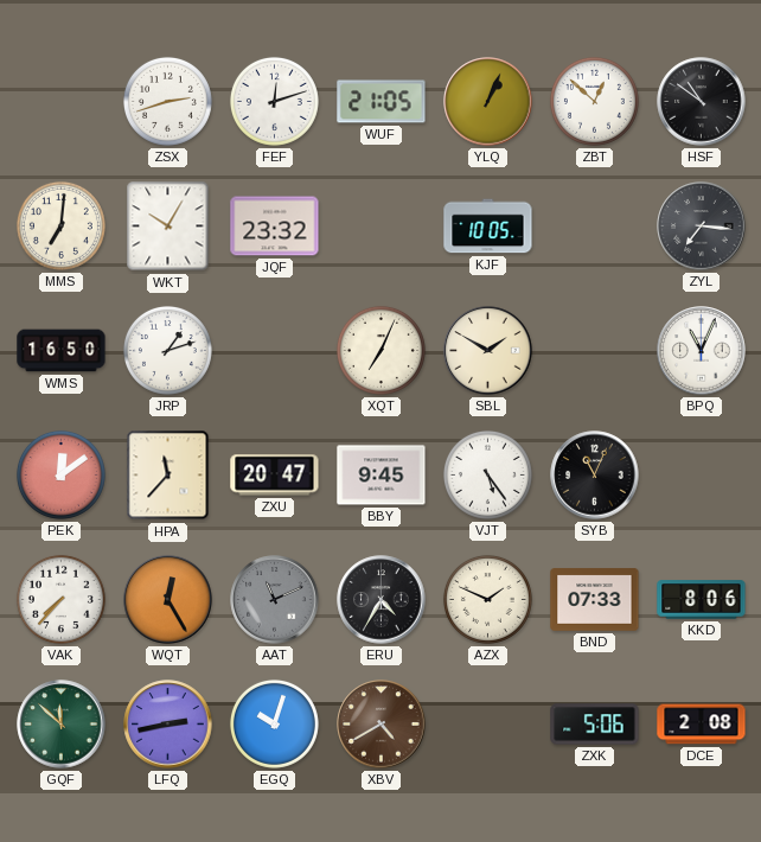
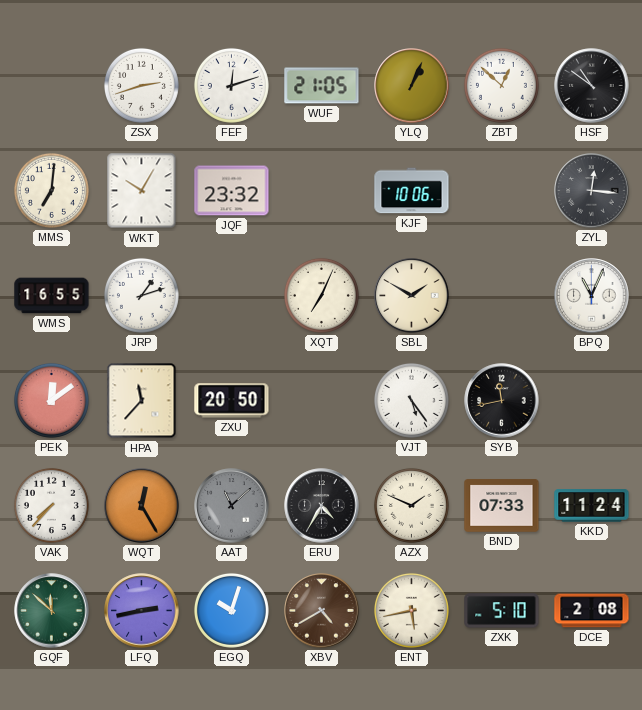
KJF: 10:05 -> 10:06 (412, 191)
ZYL: 7:16 -> 12:16 (592, 191)
WMS: 16:50 -> 16:55 (52, 296)
ZXU: 20:47 -> 20:50 (232, 401)
BBY: 9:45 -> none (382, 476)
SYB: 11:04 -> 11:43 (502, 401)
AAT: 11:11 -> 11:08 (232, 506)
KKD: 8:06 -> 11:24 (592, 506)
ENT: none -> 5:43 (411, 610)
ZXK: 5:06 -> 5:10 (502, 611)
